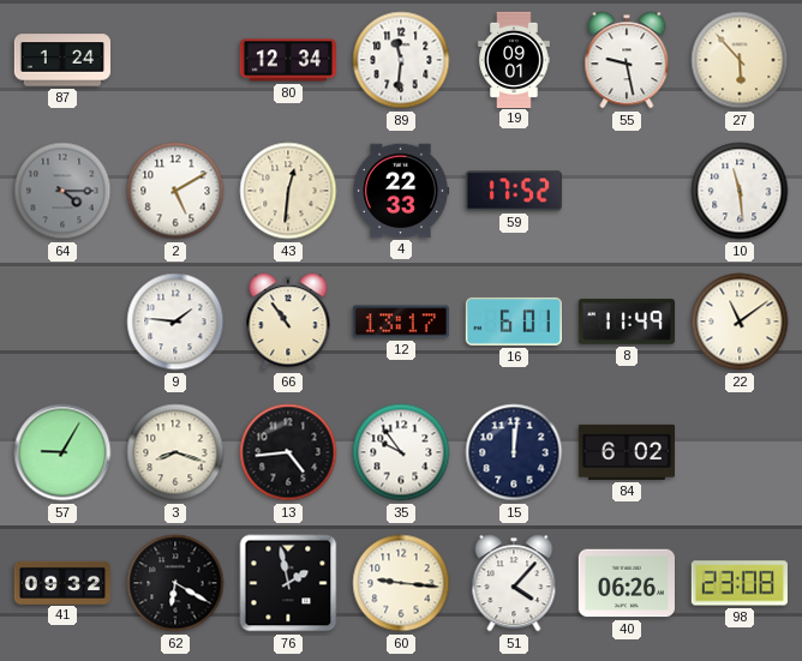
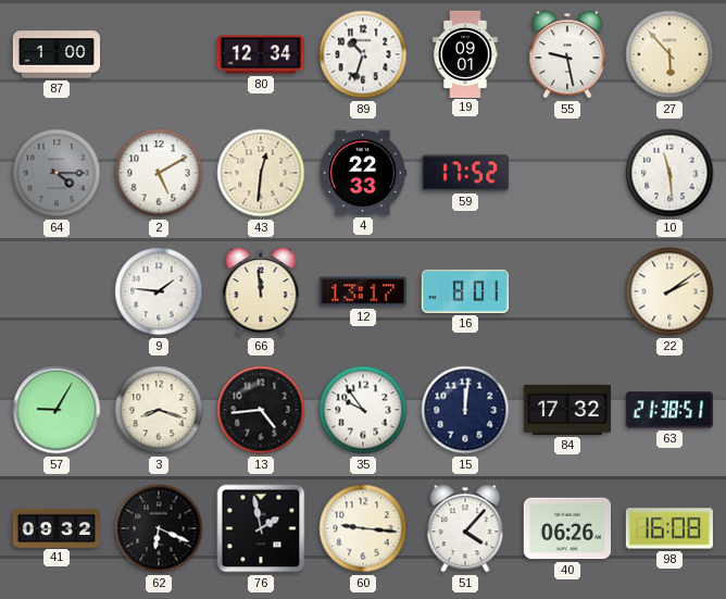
87: 1:24 -> 1:00 (55, 54)
89: 11:31 -> 10:33 (363, 54)
66: 10:54 -> 11:59 (261, 291)
16: 6:01 -> 8:01 (465, 291)
8: 11:49 -> none (626, 322)
22: 11:09 -> 2:09 (669, 291)
84: 6:02 -> 17:32 (566, 410)
63: none -> 21:38 (668, 410)
62: 6:20 -> 6:19 (159, 528)
98: 23:08 -> 16:08 (669, 528)
